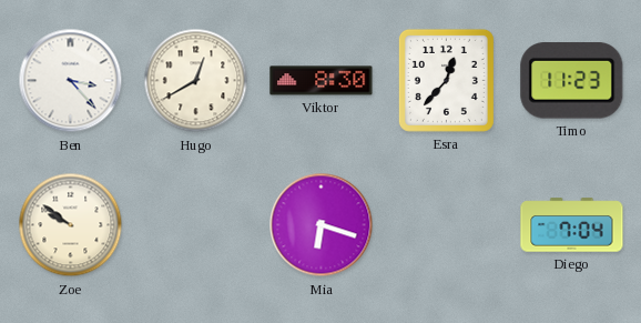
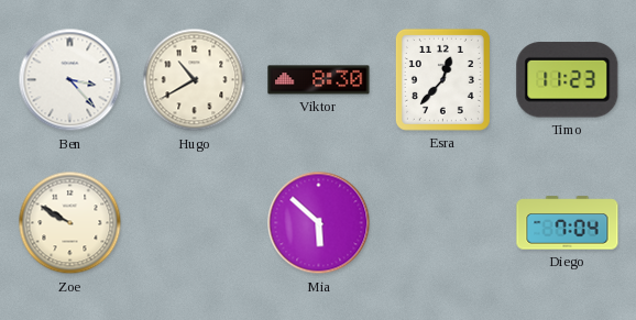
Hugo: 12:40 -> 10:40 (195, 80)
Zoe: 9:51 -> 9:50 (70, 223)
Mia: 6:18 -> 5:52 (319, 223)
